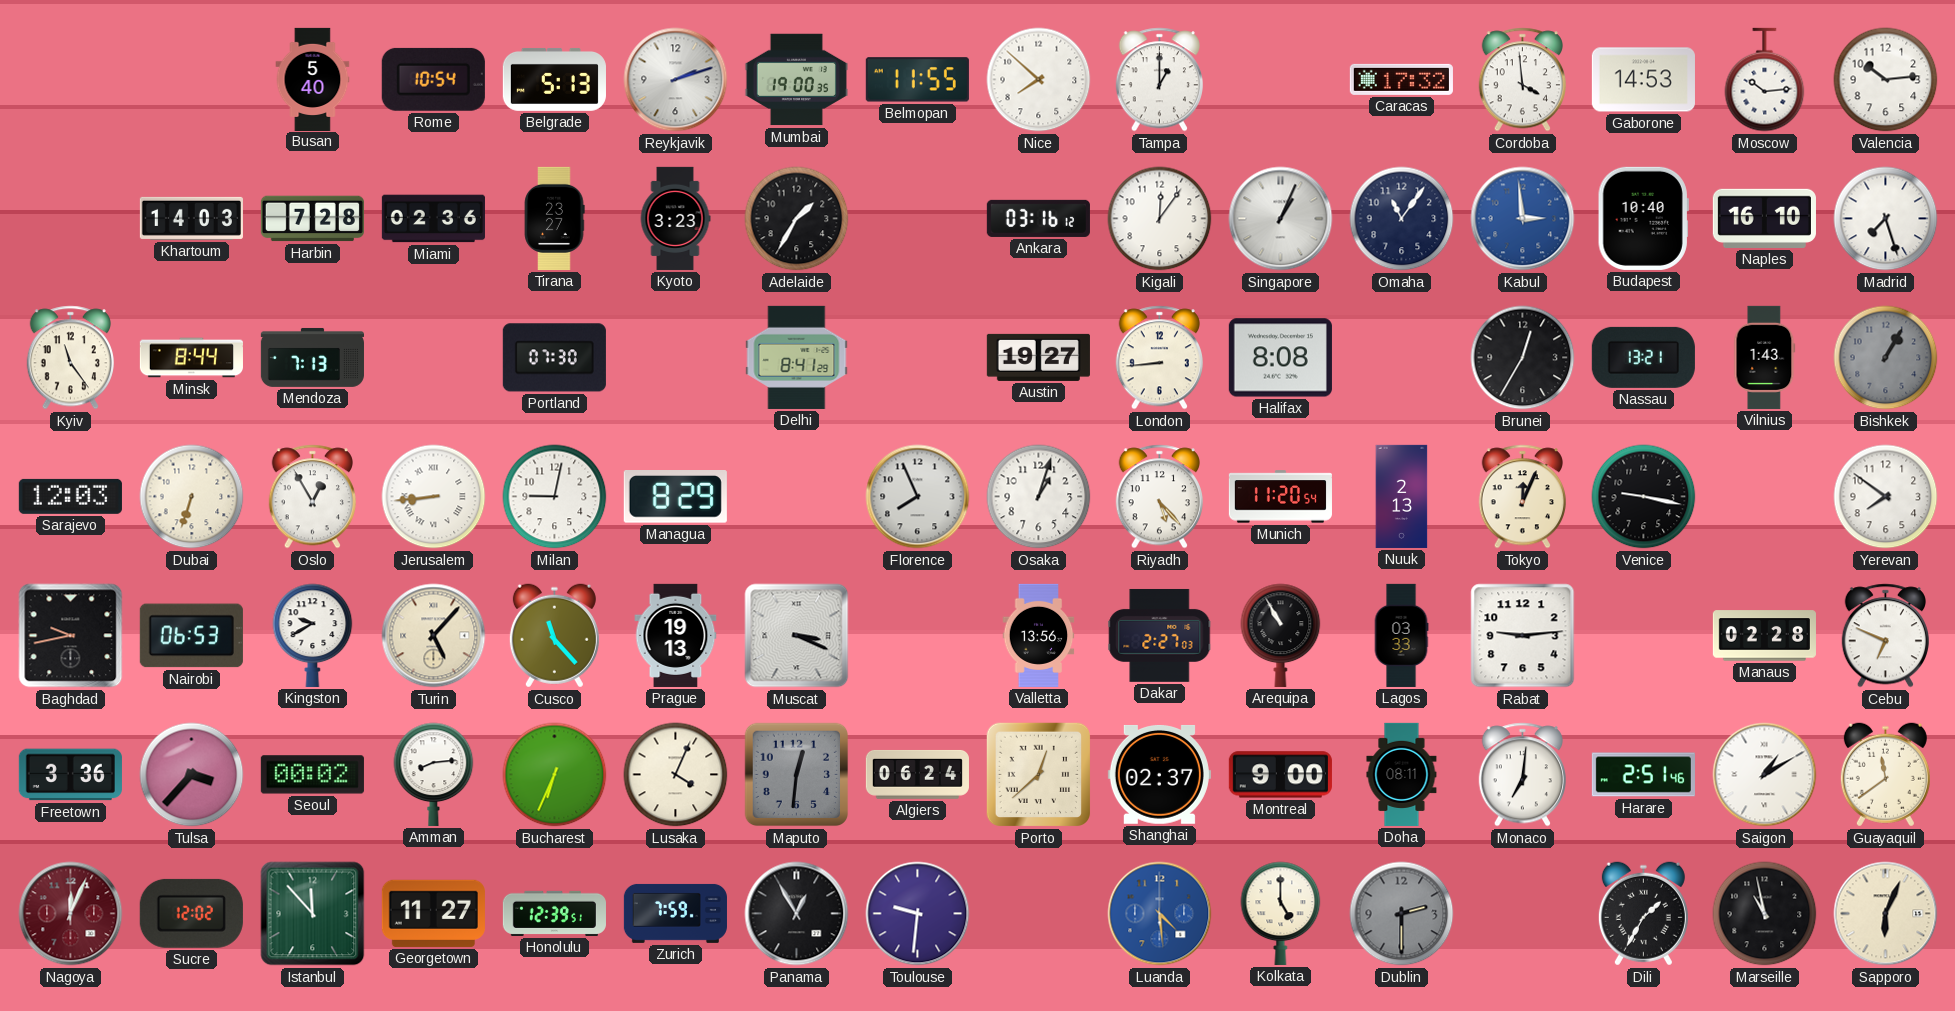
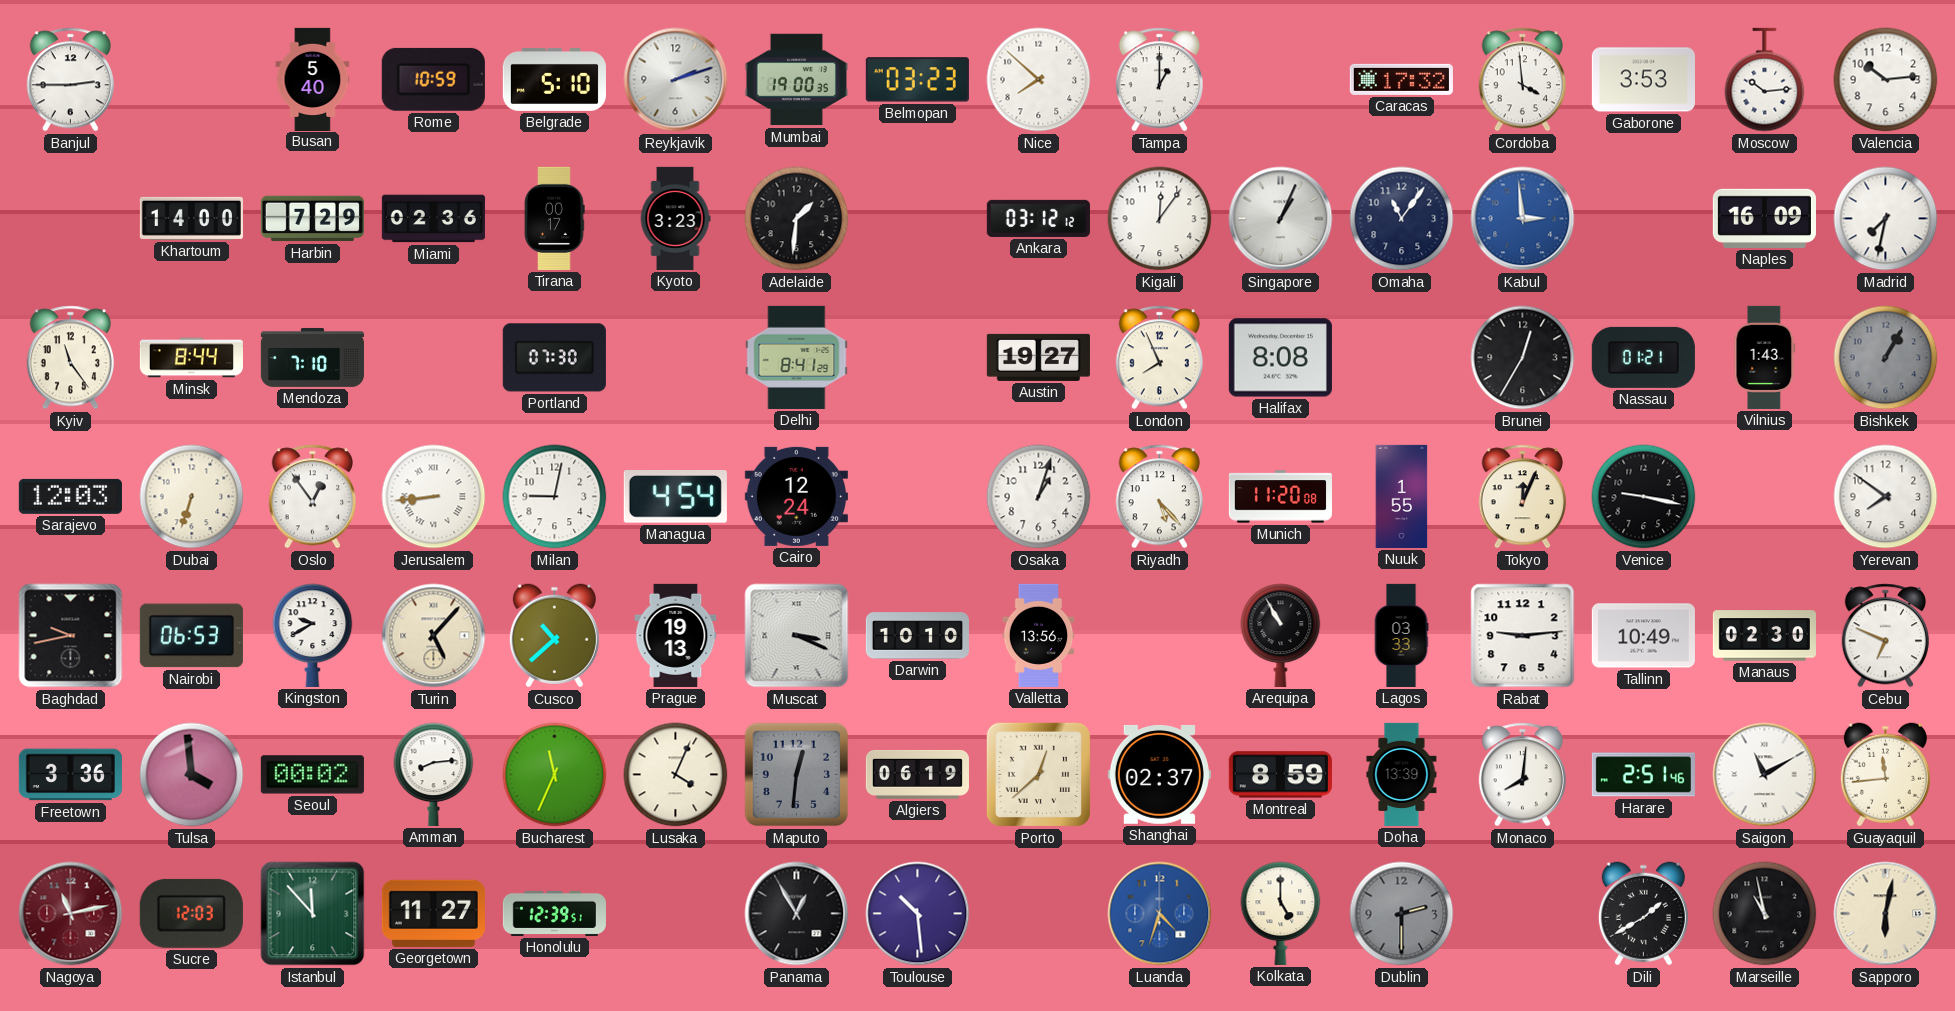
Banjul: none -> 2:45 (70, 80)
Rome: 10:54 -> 10:59 (433, 79)
Belgrade: 5:13 -> 5:10 (554, 79)
Belmopan: 11:55 -> 03:23 (917, 80)
Gaborone: 14:53 -> 3:53 (1643, 80)
Khartoum: 14:03 -> 14:00 (191, 218)
Harbin: 7:28 -> 7:29 (312, 219)
Tirana: 23:27 -> 00:17 (554, 218)
Adelaide: 1:35 -> 1:31 (797, 219)
Ankara: 03:16 -> 03:12 (1038, 218)
Budapest: 10:40 -> none (1643, 218)
Naples: 16:10 -> 16:09 (1764, 218)
Madrid: 7:27 -> 7:32 (1886, 219)
Mendoza: 7:13 -> 7:10 (312, 357)
London: 8:44 -> 7:56 (1159, 358)
Nassau: 13:21 -> 01:21 (1643, 357)
Oslo: 12:55 -> 12:54 (312, 497)
Managua: 8:29 -> 4:54 (675, 497)
Cairo: none -> 12:24 (796, 496)
Florence: 7:56 -> none (918, 497)
Munich: 11:20:54 -> 11:20:08 (1280, 497)
Nuuk: 2:13 -> 1:55 (1402, 496)
Cusco: 11:23 -> 10:38 (554, 636)
Darwin: none -> 10:10 (917, 636)
Dakar: 2:27 -> none (1160, 635)
Tallinn: none -> 10:49 (1643, 636)
Manaus: 02:28 -> 02:30 (1764, 636)
Tulsa: 3:37 -> 3:59 (192, 775)
Bucharest: 6:34 -> 11:34 (555, 775)
Algiers: 06:24 -> 06:19 (917, 774)
Montreal: 9:00 -> 8:59 (1280, 775)
Doha: 08:11 -> 13:39 (1402, 774)
Monaco: 7:01 -> 8:01 (1522, 775)
Saigon: 1:10 -> 11:10 (1765, 775)
Guayaquil: 11:39 -> 11:44 (1885, 775)
Nagoya: 12:04 -> 11:13 (71, 914)
Sucre: 12:02 -> 12:03 (191, 913)
Zurich: 7:59 -> none (675, 913)
Toulouse: 9:31 -> 10:29 (918, 914)
Luanda: 4:29 -> 4:33 (1160, 914)
Dili: 1:35 -> 1:40 (1643, 914)
Sapporo: 6:04 -> 6:02 (1886, 914)
